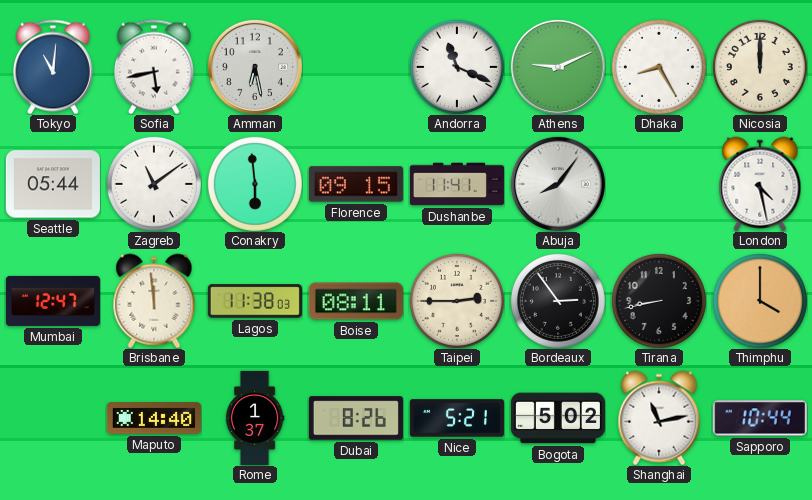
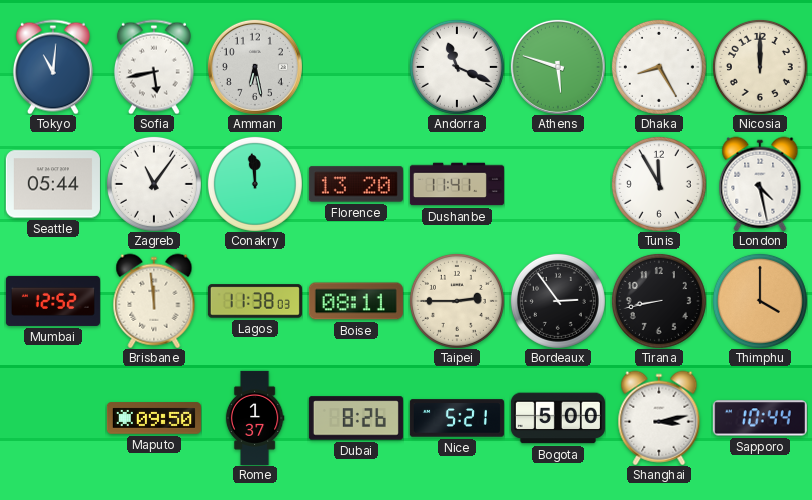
Athens: 9:11 -> 5:48 (558, 67)
Zagreb: 11:09 -> 11:06 (154, 184)
Conakry: 5:59 -> 11:59 (255, 184)
Florence: 09:15 -> 13:20 (356, 184)
Abuja: 8:06 -> none (558, 184)
Tunis: none -> 11:55 (659, 184)
Mumbai: 12:47 -> 12:52 (53, 301)
Maputo: 14:40 -> 09:50 (154, 418)
Bogota: 5:02 -> 5:00 (558, 418)
Shanghai: 11:13 -> 3:13 (659, 418)
